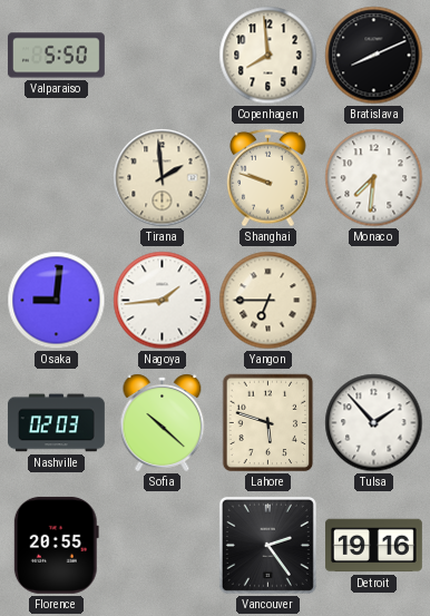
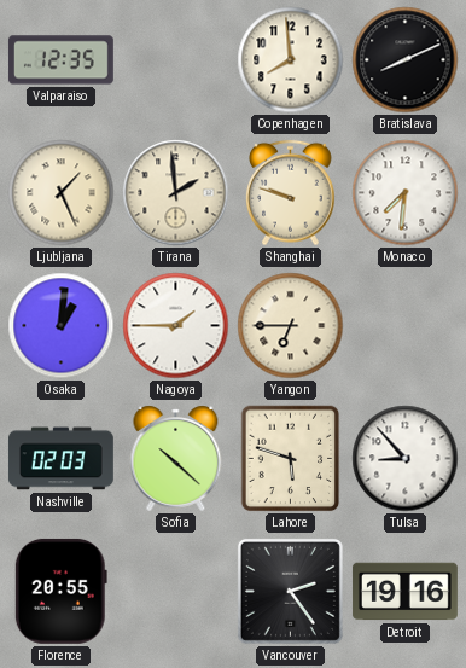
Valparaiso: 5:50 -> 12:35 (60, 60)
Ljubljana: none -> 1:26 (62, 193)
Osaka: 9:01 -> 1:01 (62, 326)
Nagoya: 1:44 -> 1:45 (176, 326)
Tulsa: 1:53 -> 8:53 (406, 459)
